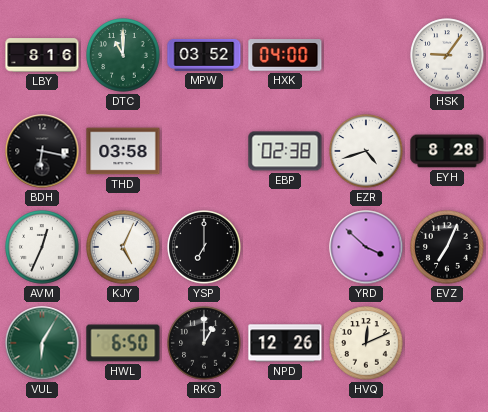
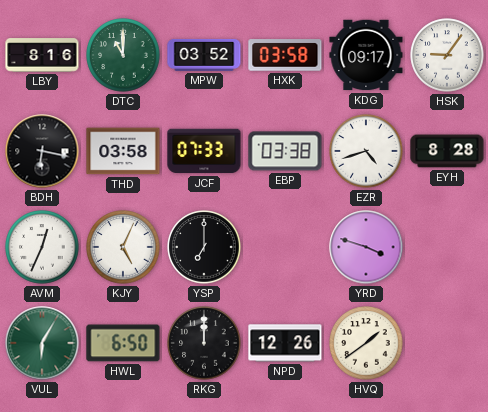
HXK: 04:00 -> 03:58 (285, 55)
KDG: none -> 09:17 (366, 55)
JCF: none -> 07:33 (204, 151)
EBP: 02:38 -> 03:38 (285, 151)
YRD: 3:52 -> 3:48 (366, 247)
EVZ: 7:04 -> none (447, 247)
RKG: 1:00 -> 12:00 (204, 343)
HVQ: 12:11 -> 1:39 (366, 343)
